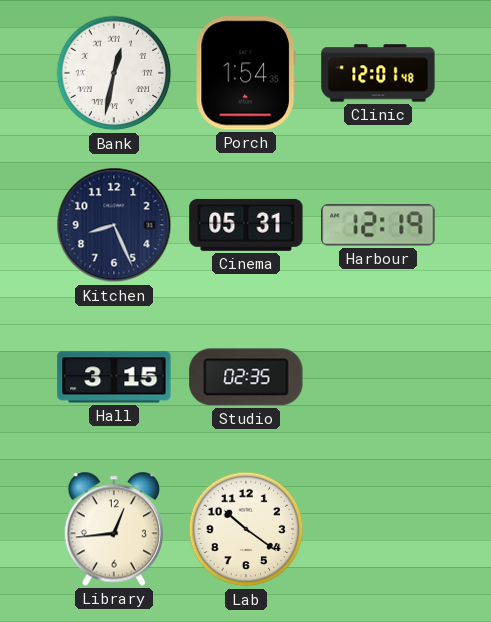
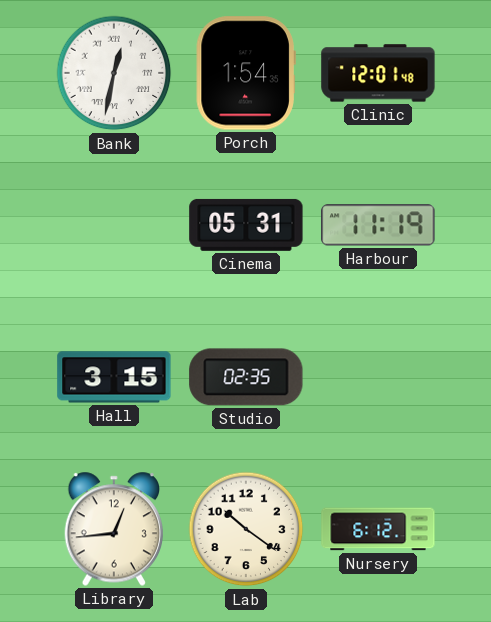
Kitchen: 8:26 -> none (114, 225)
Harbour: 12:19 -> 11:19 (378, 225)
Nursery: none -> 6:12 (378, 529)
